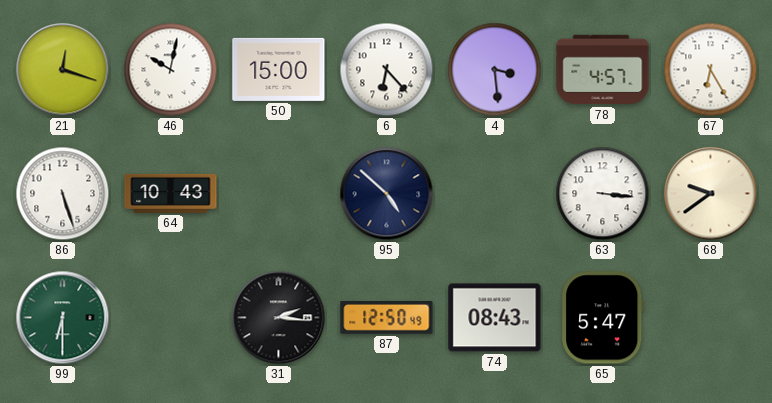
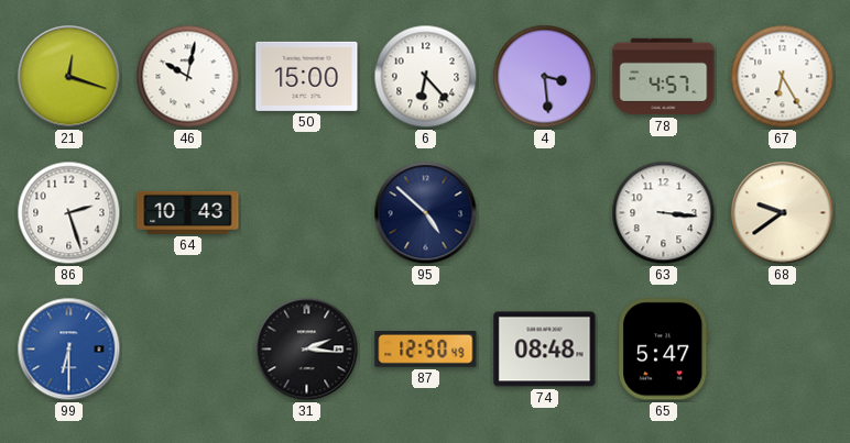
86: 5:27 -> 2:27 (69, 213)
99 dial: green -> blue (69, 350)
74: 08:43 -> 08:48 (545, 350)
